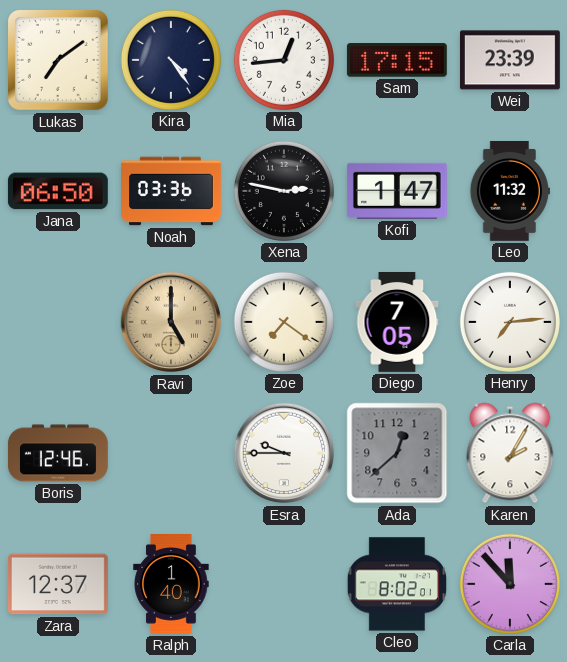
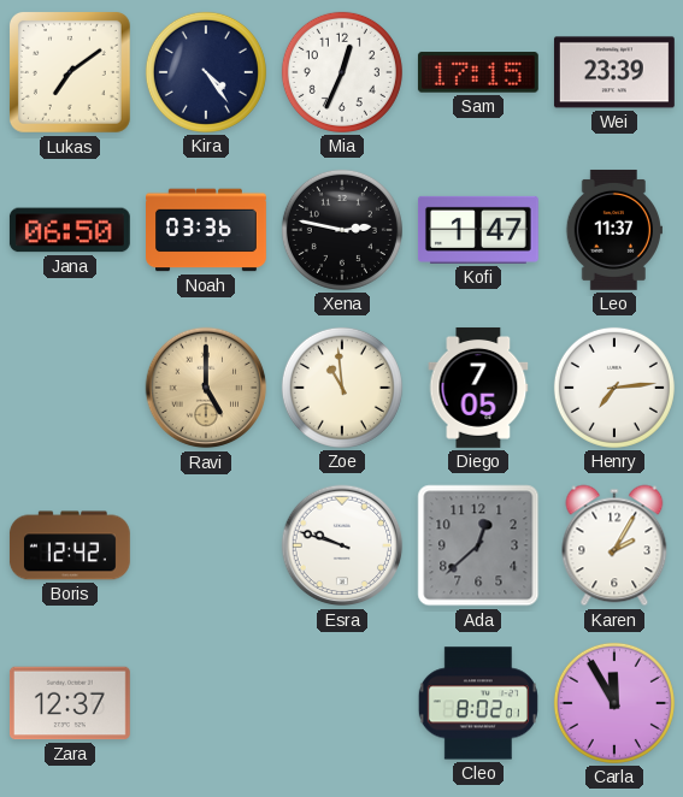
Mia: 12:44 -> 12:34 (342, 72)
Leo: 11:32 -> 11:37 (614, 230)
Zoe: 7:21 -> 10:59 (342, 388)
Boris: 12:46 -> 12:42 (70, 545)
Esra: 9:45 -> 9:48 (342, 545)
Ralph: 1:40 -> none (171, 585)
Carla: 11:53 -> 11:55 (614, 703)
